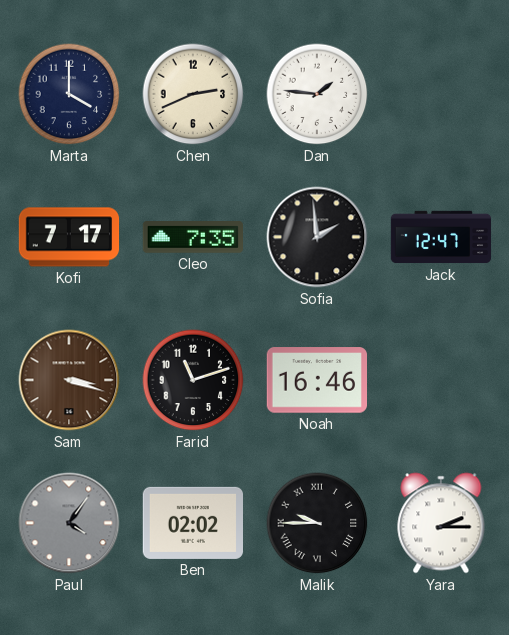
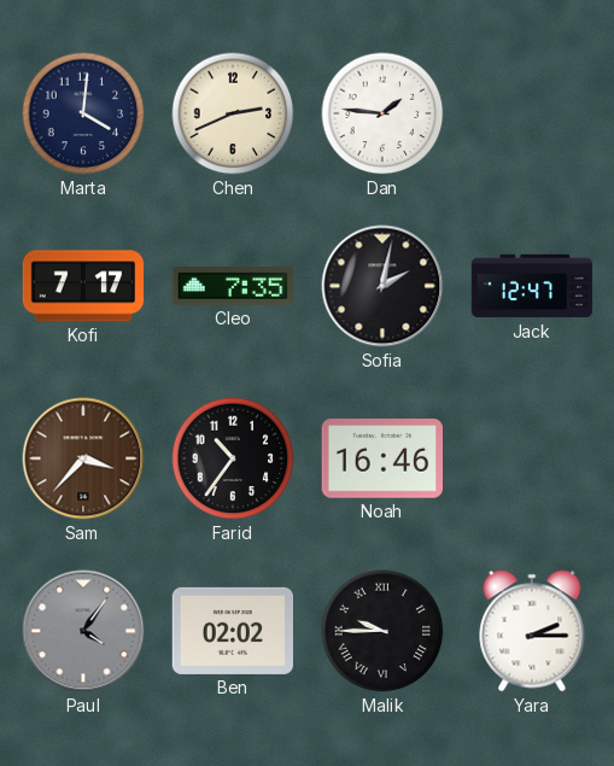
Marta: 4:00 -> 4:01 (83, 113)
Sofia: 1:59 -> 2:02 (382, 286)
Sam: 3:18 -> 3:37 (83, 458)
Farid: 11:12 -> 10:36 (233, 458)
